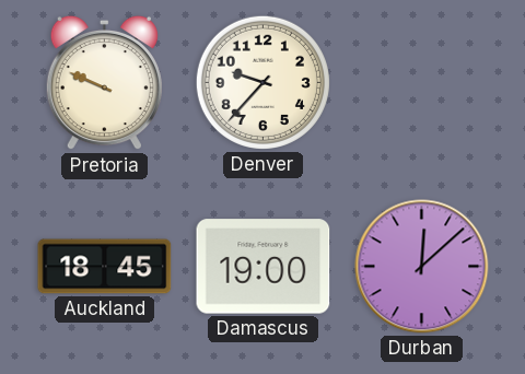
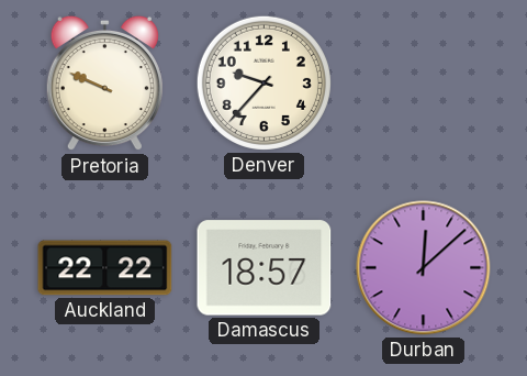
Auckland: 18:45 -> 22:22 (105, 268)
Damascus: 19:00 -> 18:57 (265, 268)
